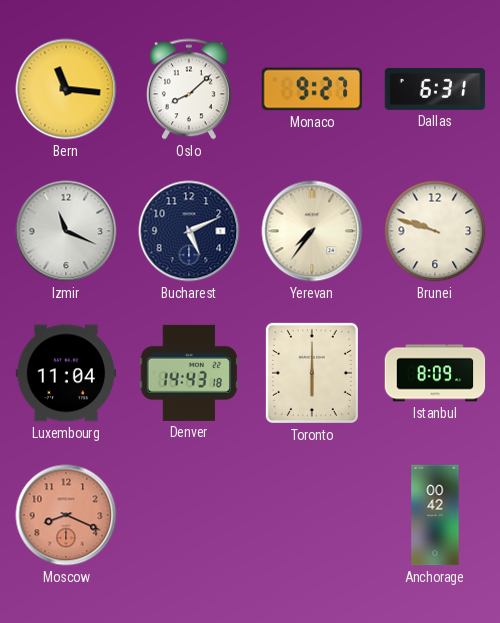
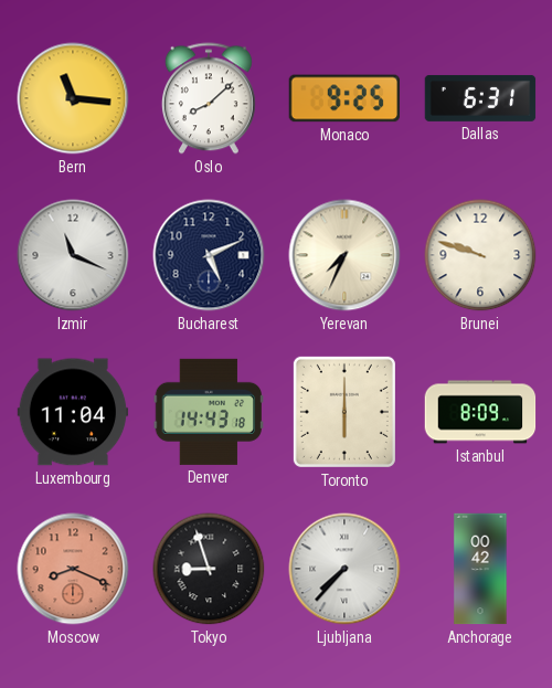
Monaco: 9:27 -> 9:25 (344, 98)
Yerevan: 7:36 -> 7:34 (344, 255)
Tokyo: none -> 8:57 (209, 569)
Ljubljana: none -> 7:37 (344, 569)
